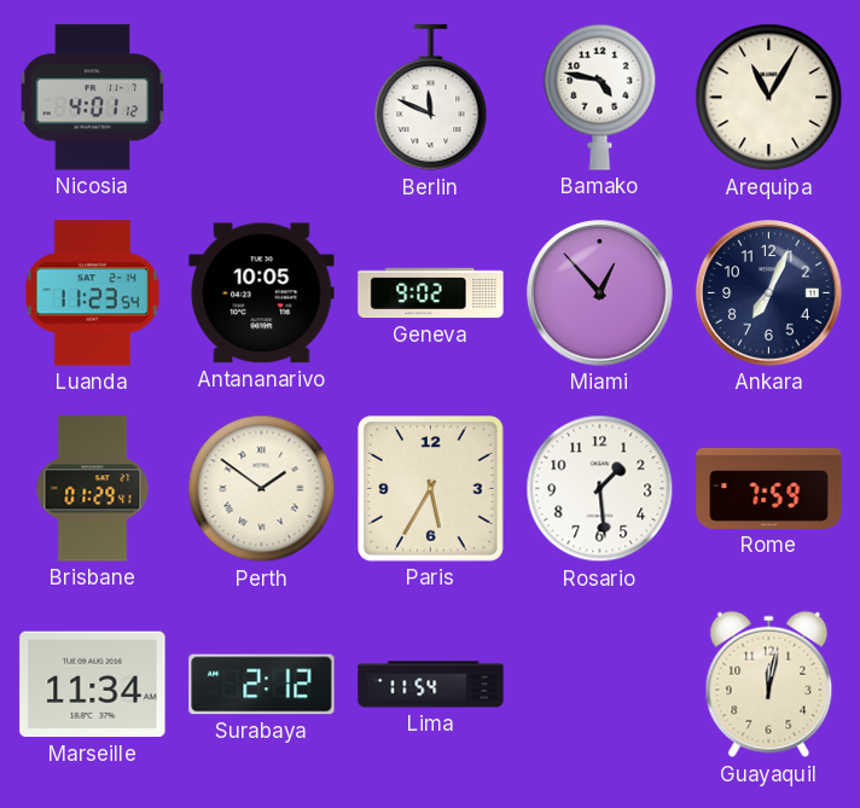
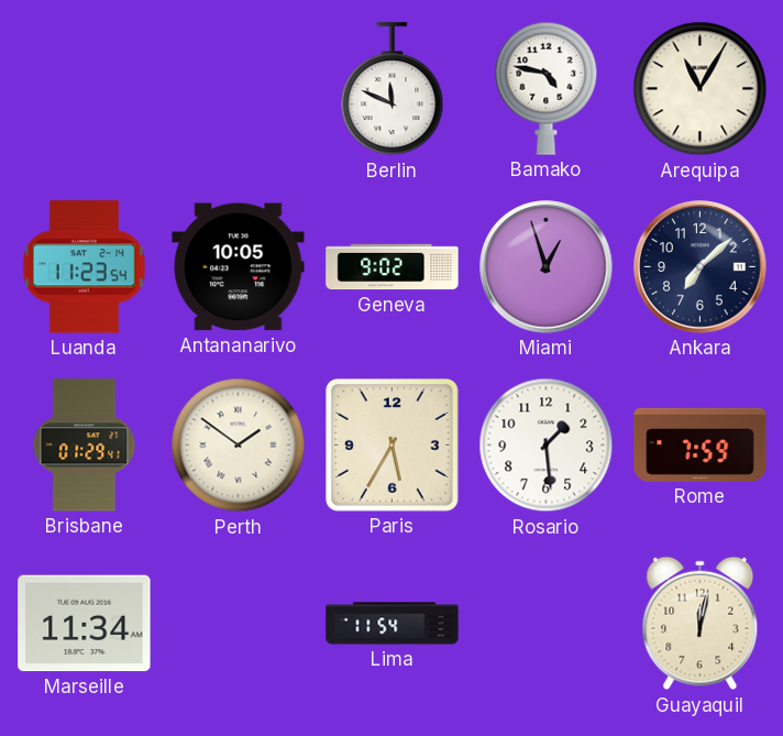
Nicosia: 4:01 -> none (93, 98)
Miami: 12:53 -> 12:57 (547, 267)
Ankara: 7:04 -> 7:08 (701, 267)
Surabaya: 2:12 -> none (262, 685)
